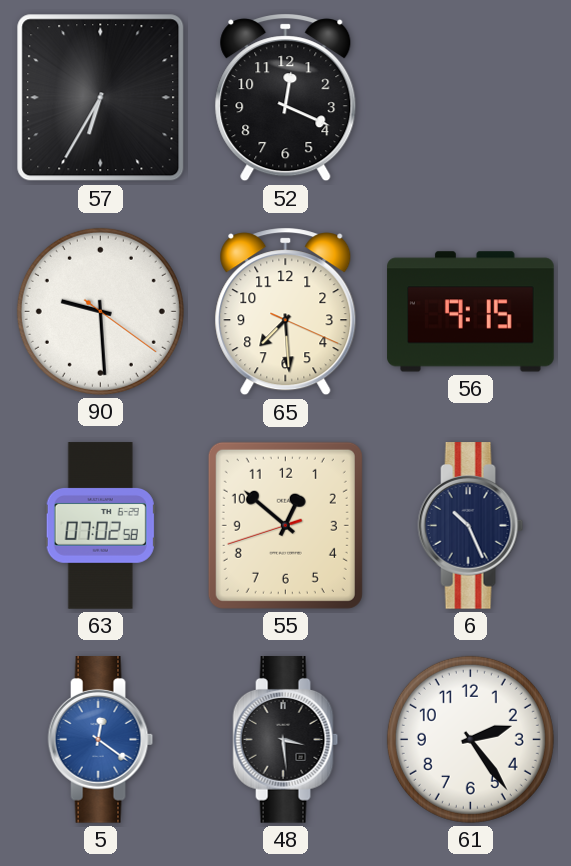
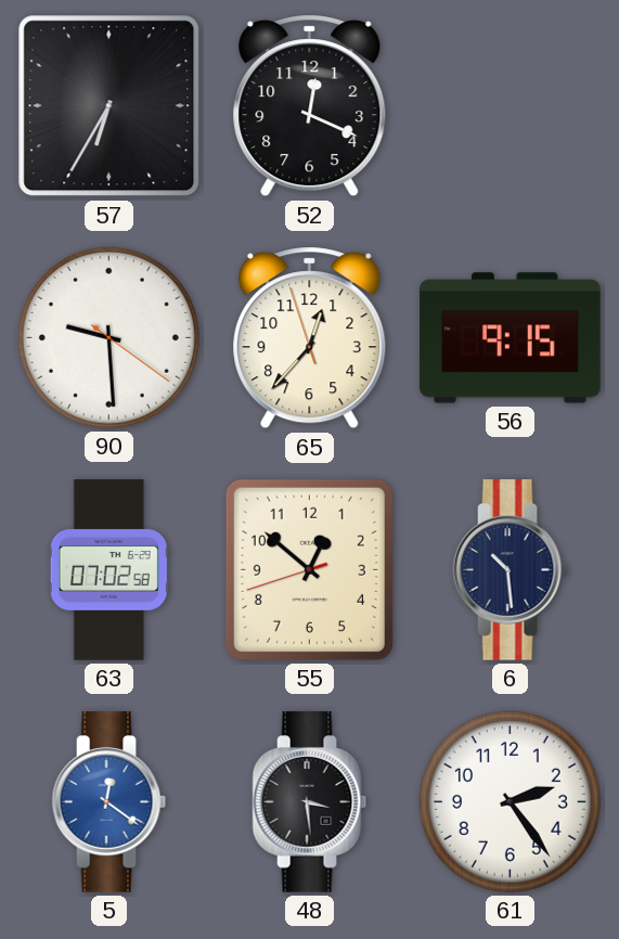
65: 7:29 -> 12:36 (310, 338)
6: 10:26 -> 10:29 (511, 570)
